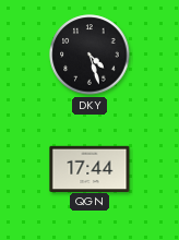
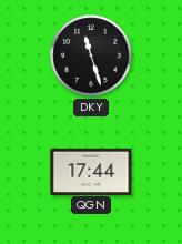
DKY: 4:27 -> 11:27 (91, 55)
